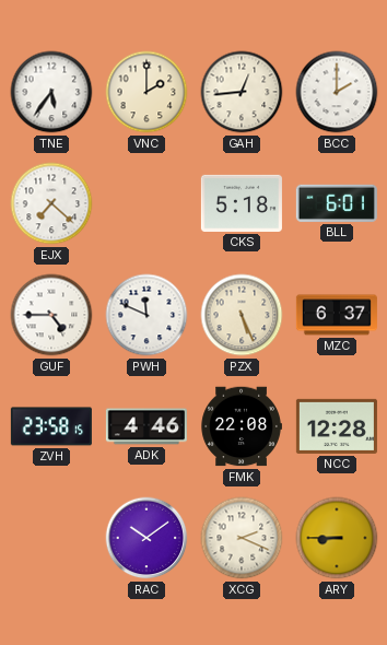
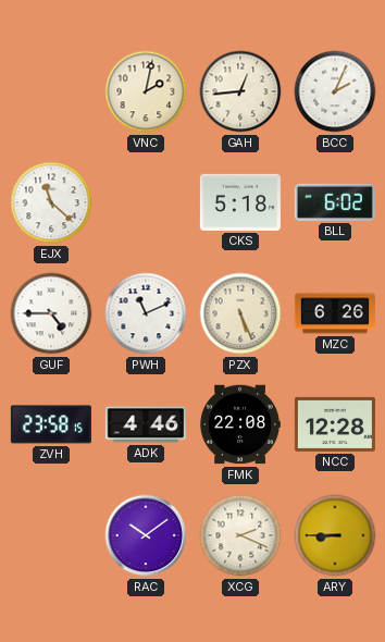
TNE: 5:36 -> none (51, 92)
VNC: 2:00 -> 2:02 (146, 91)
BCC: 2:00 -> 2:04 (335, 91)
EJX: 7:22 -> 11:22 (51, 202)
BLL: 6:01 -> 6:02 (335, 202)
PWH: 11:49 -> 11:11 (146, 313)
MZC: 6:37 -> 6:26 (335, 313)
